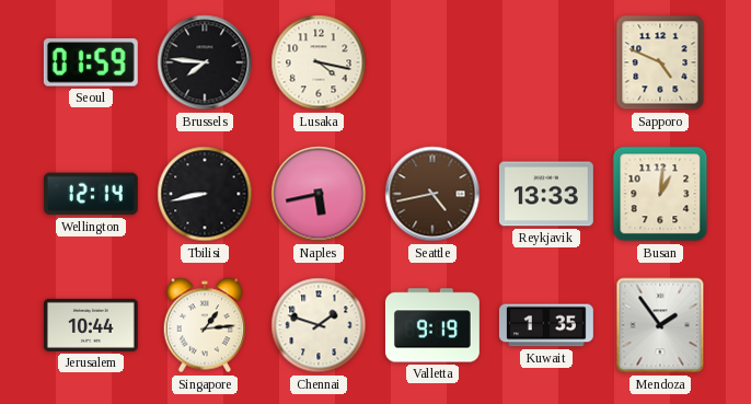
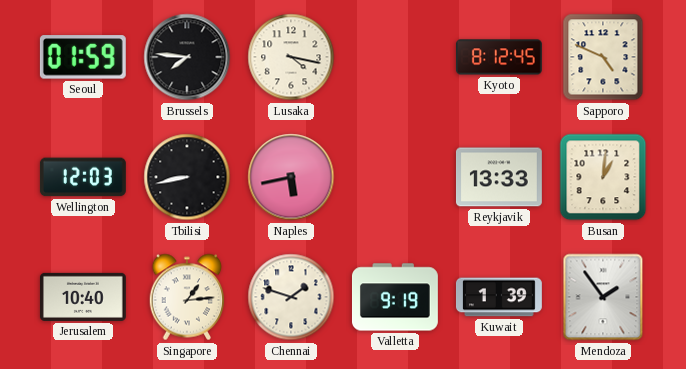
Kyoto: none -> 8:12 (499, 57)
Wellington: 12:14 -> 12:03 (83, 177)
Seattle: 4:43 -> none (432, 194)
Jerusalem: 10:44 -> 10:40 (83, 297)
Kuwait: 1:35 -> 1:39 (499, 297)
